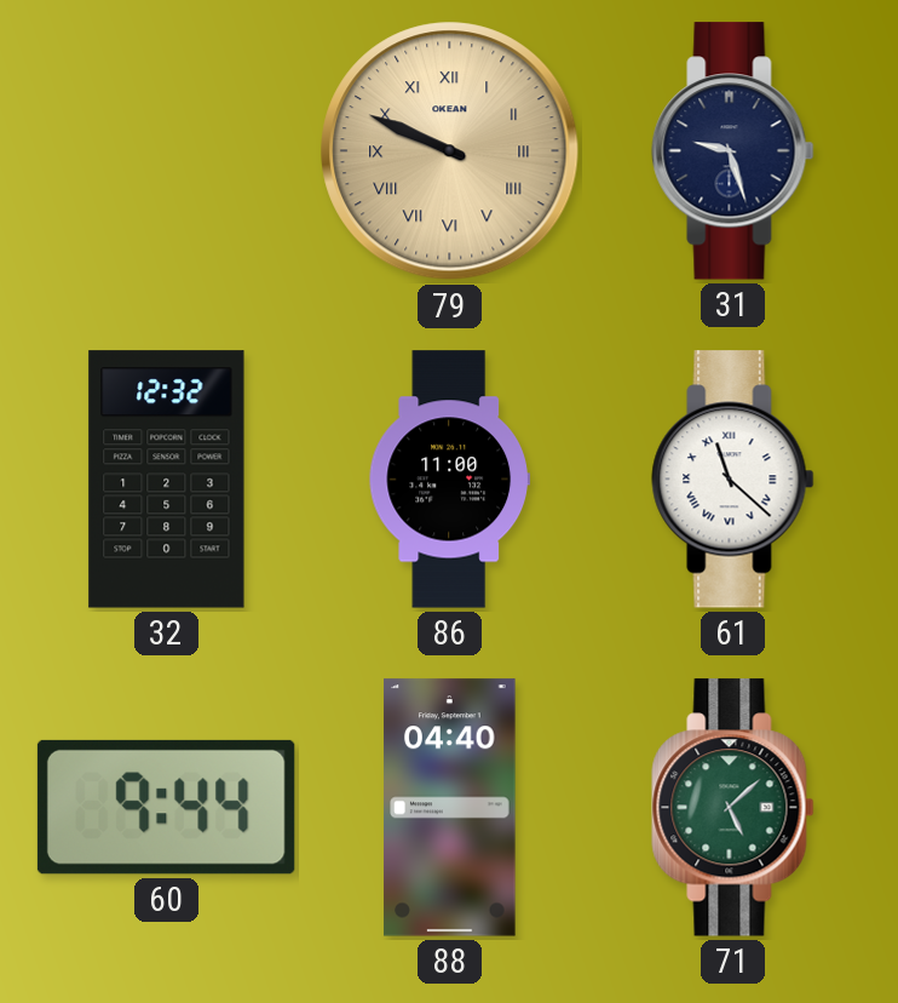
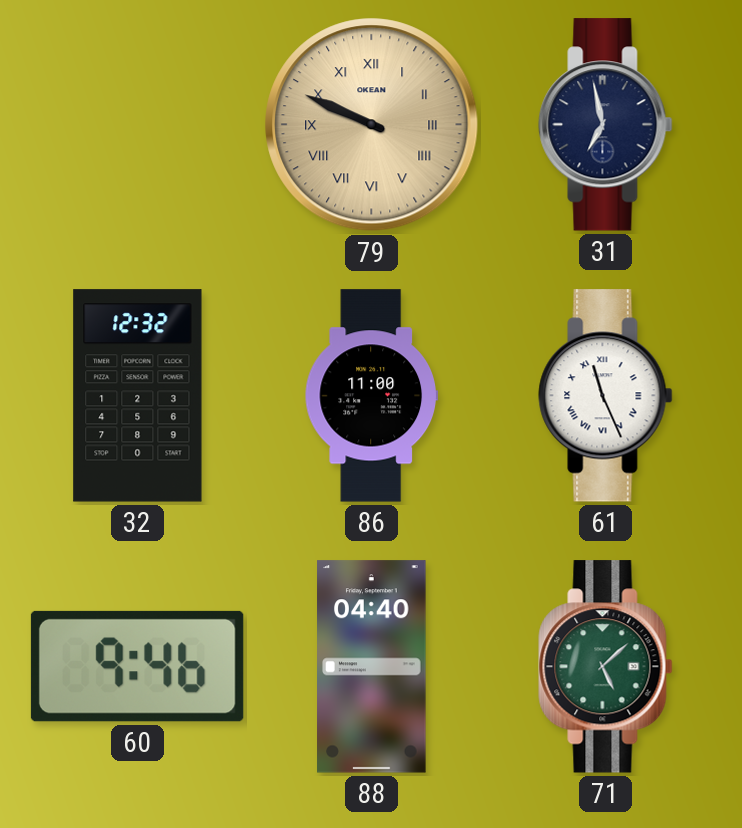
31: 9:27 -> 6:58 (606, 125)
61: 11:22 -> 11:26 (606, 396)
60: 9:44 -> 9:46 (137, 666)
